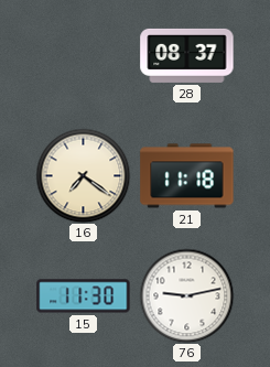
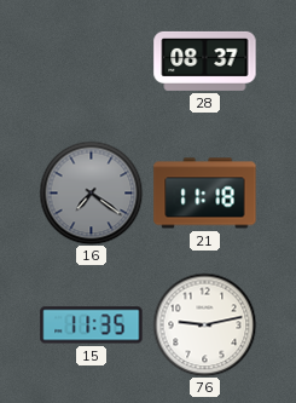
16 dial: cream -> grey (91, 192)
15: 11:30 -> 11:35 (92, 326)
